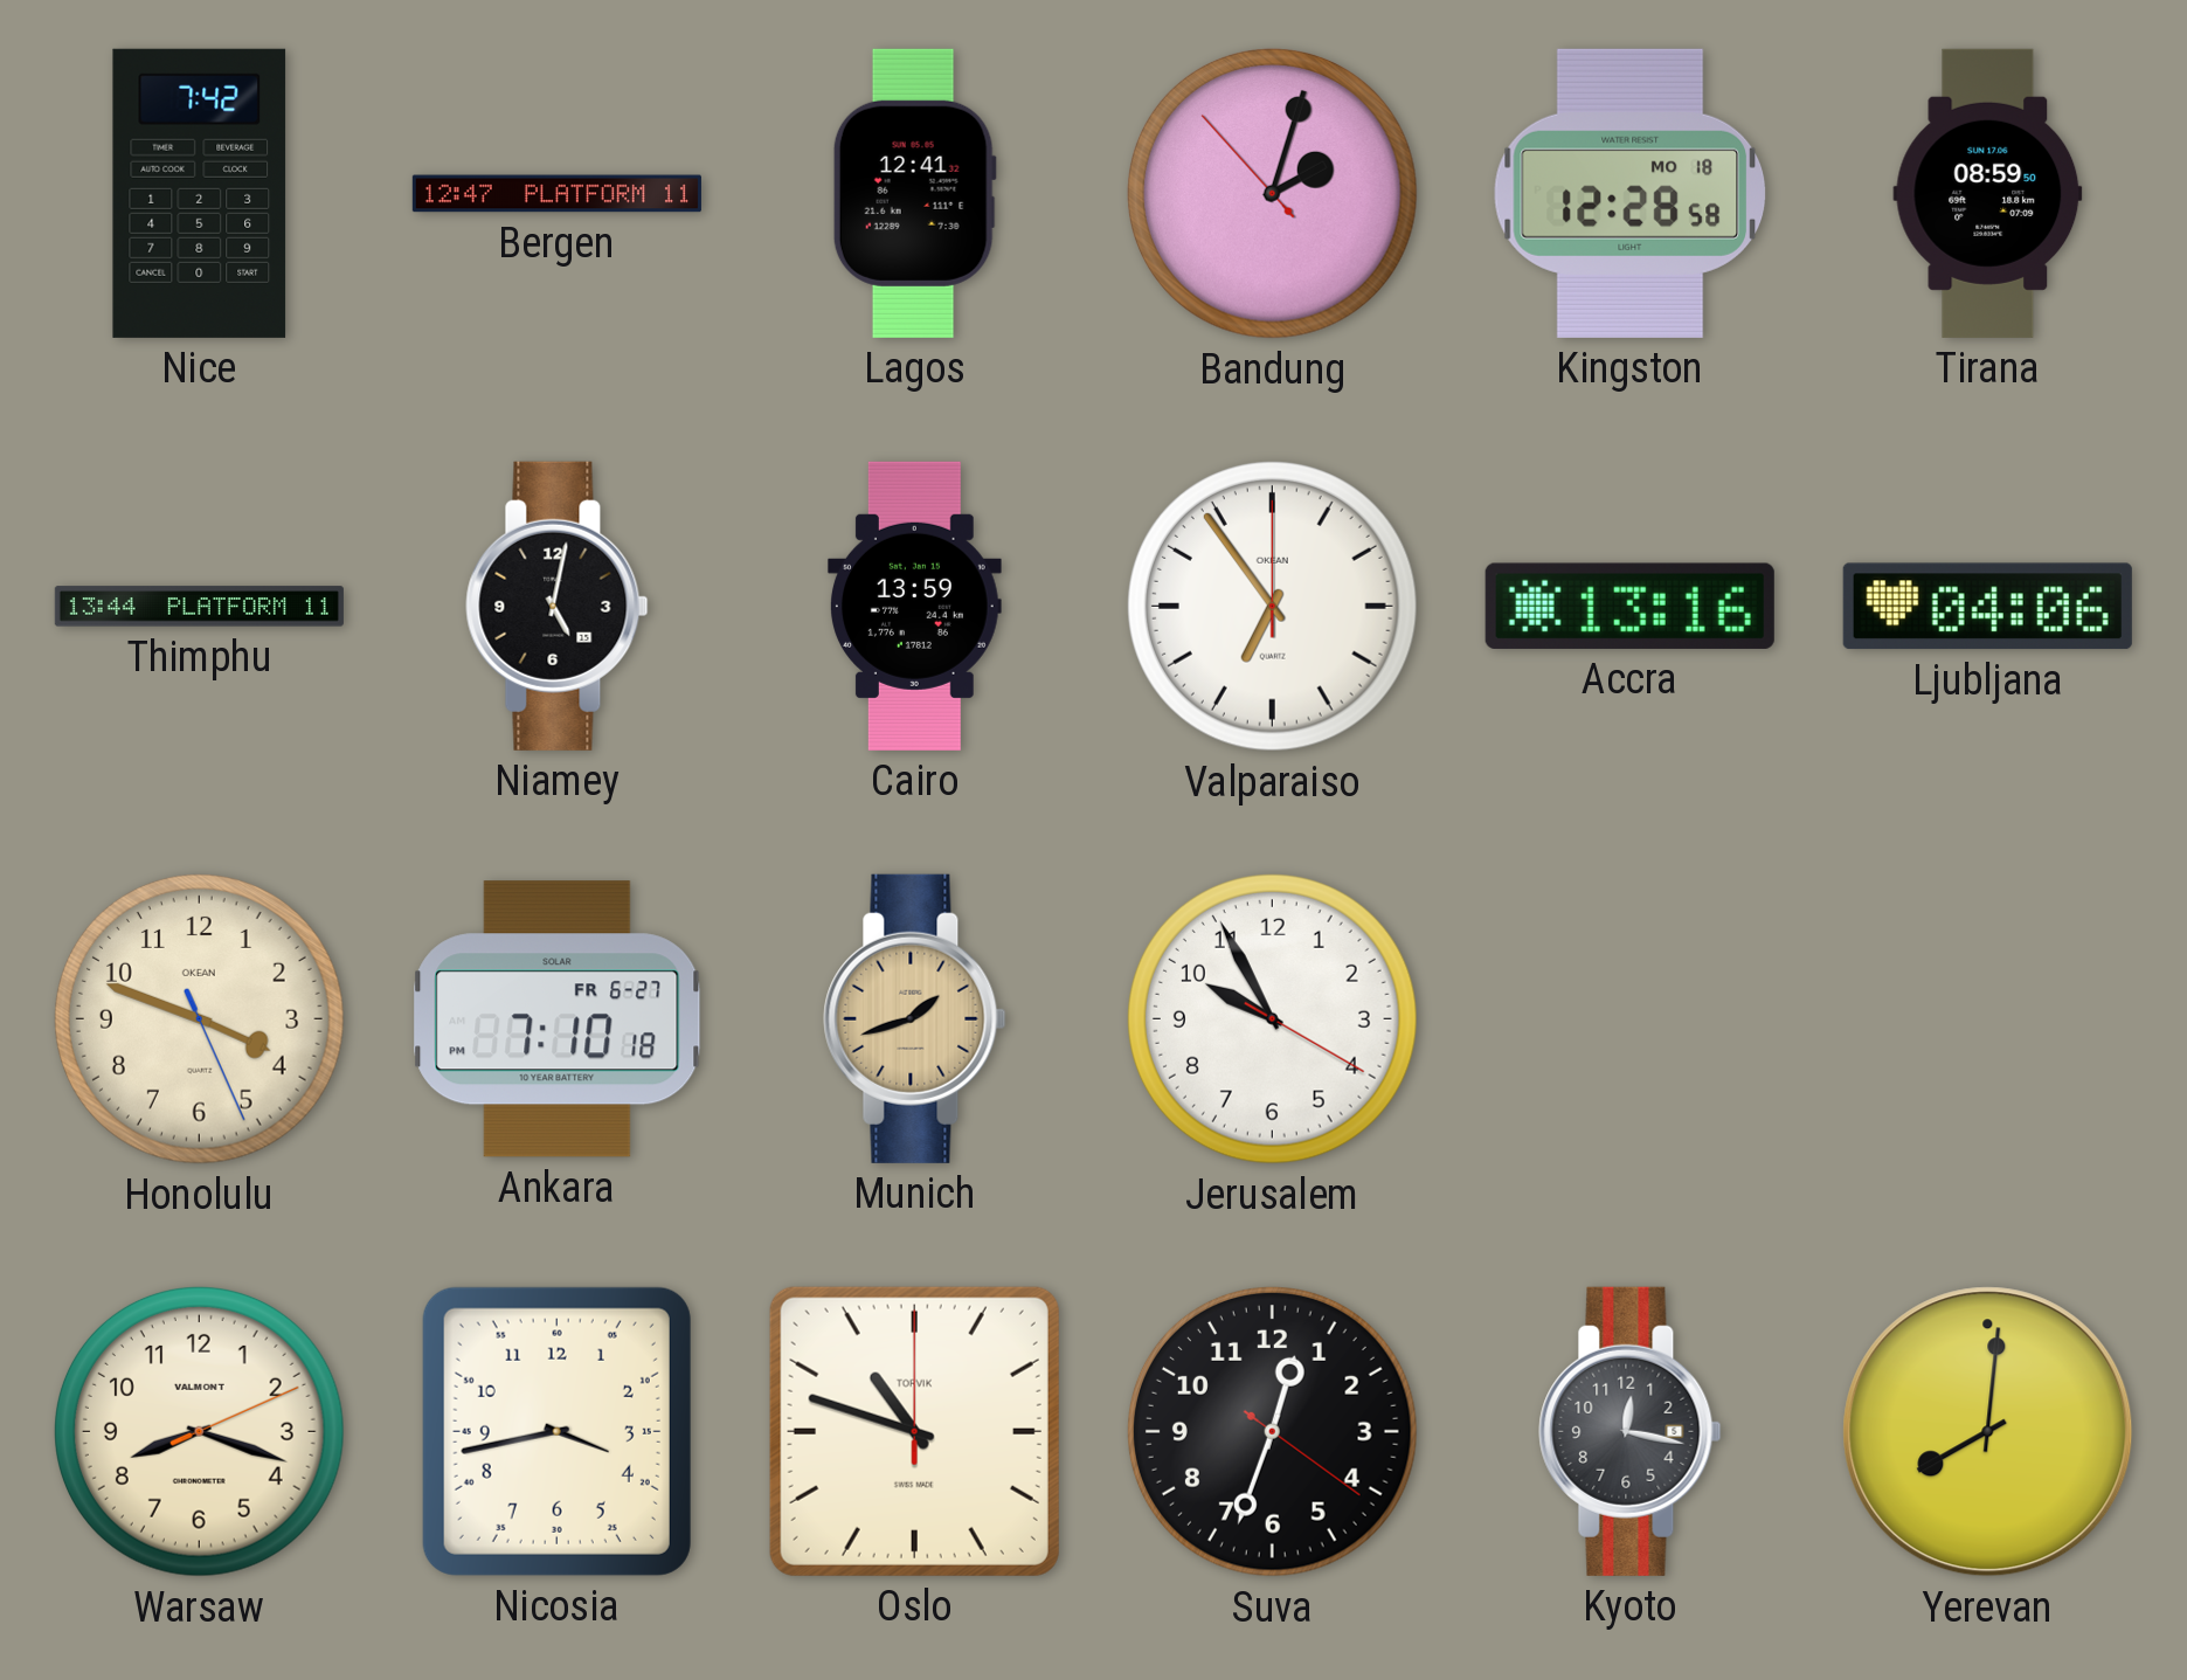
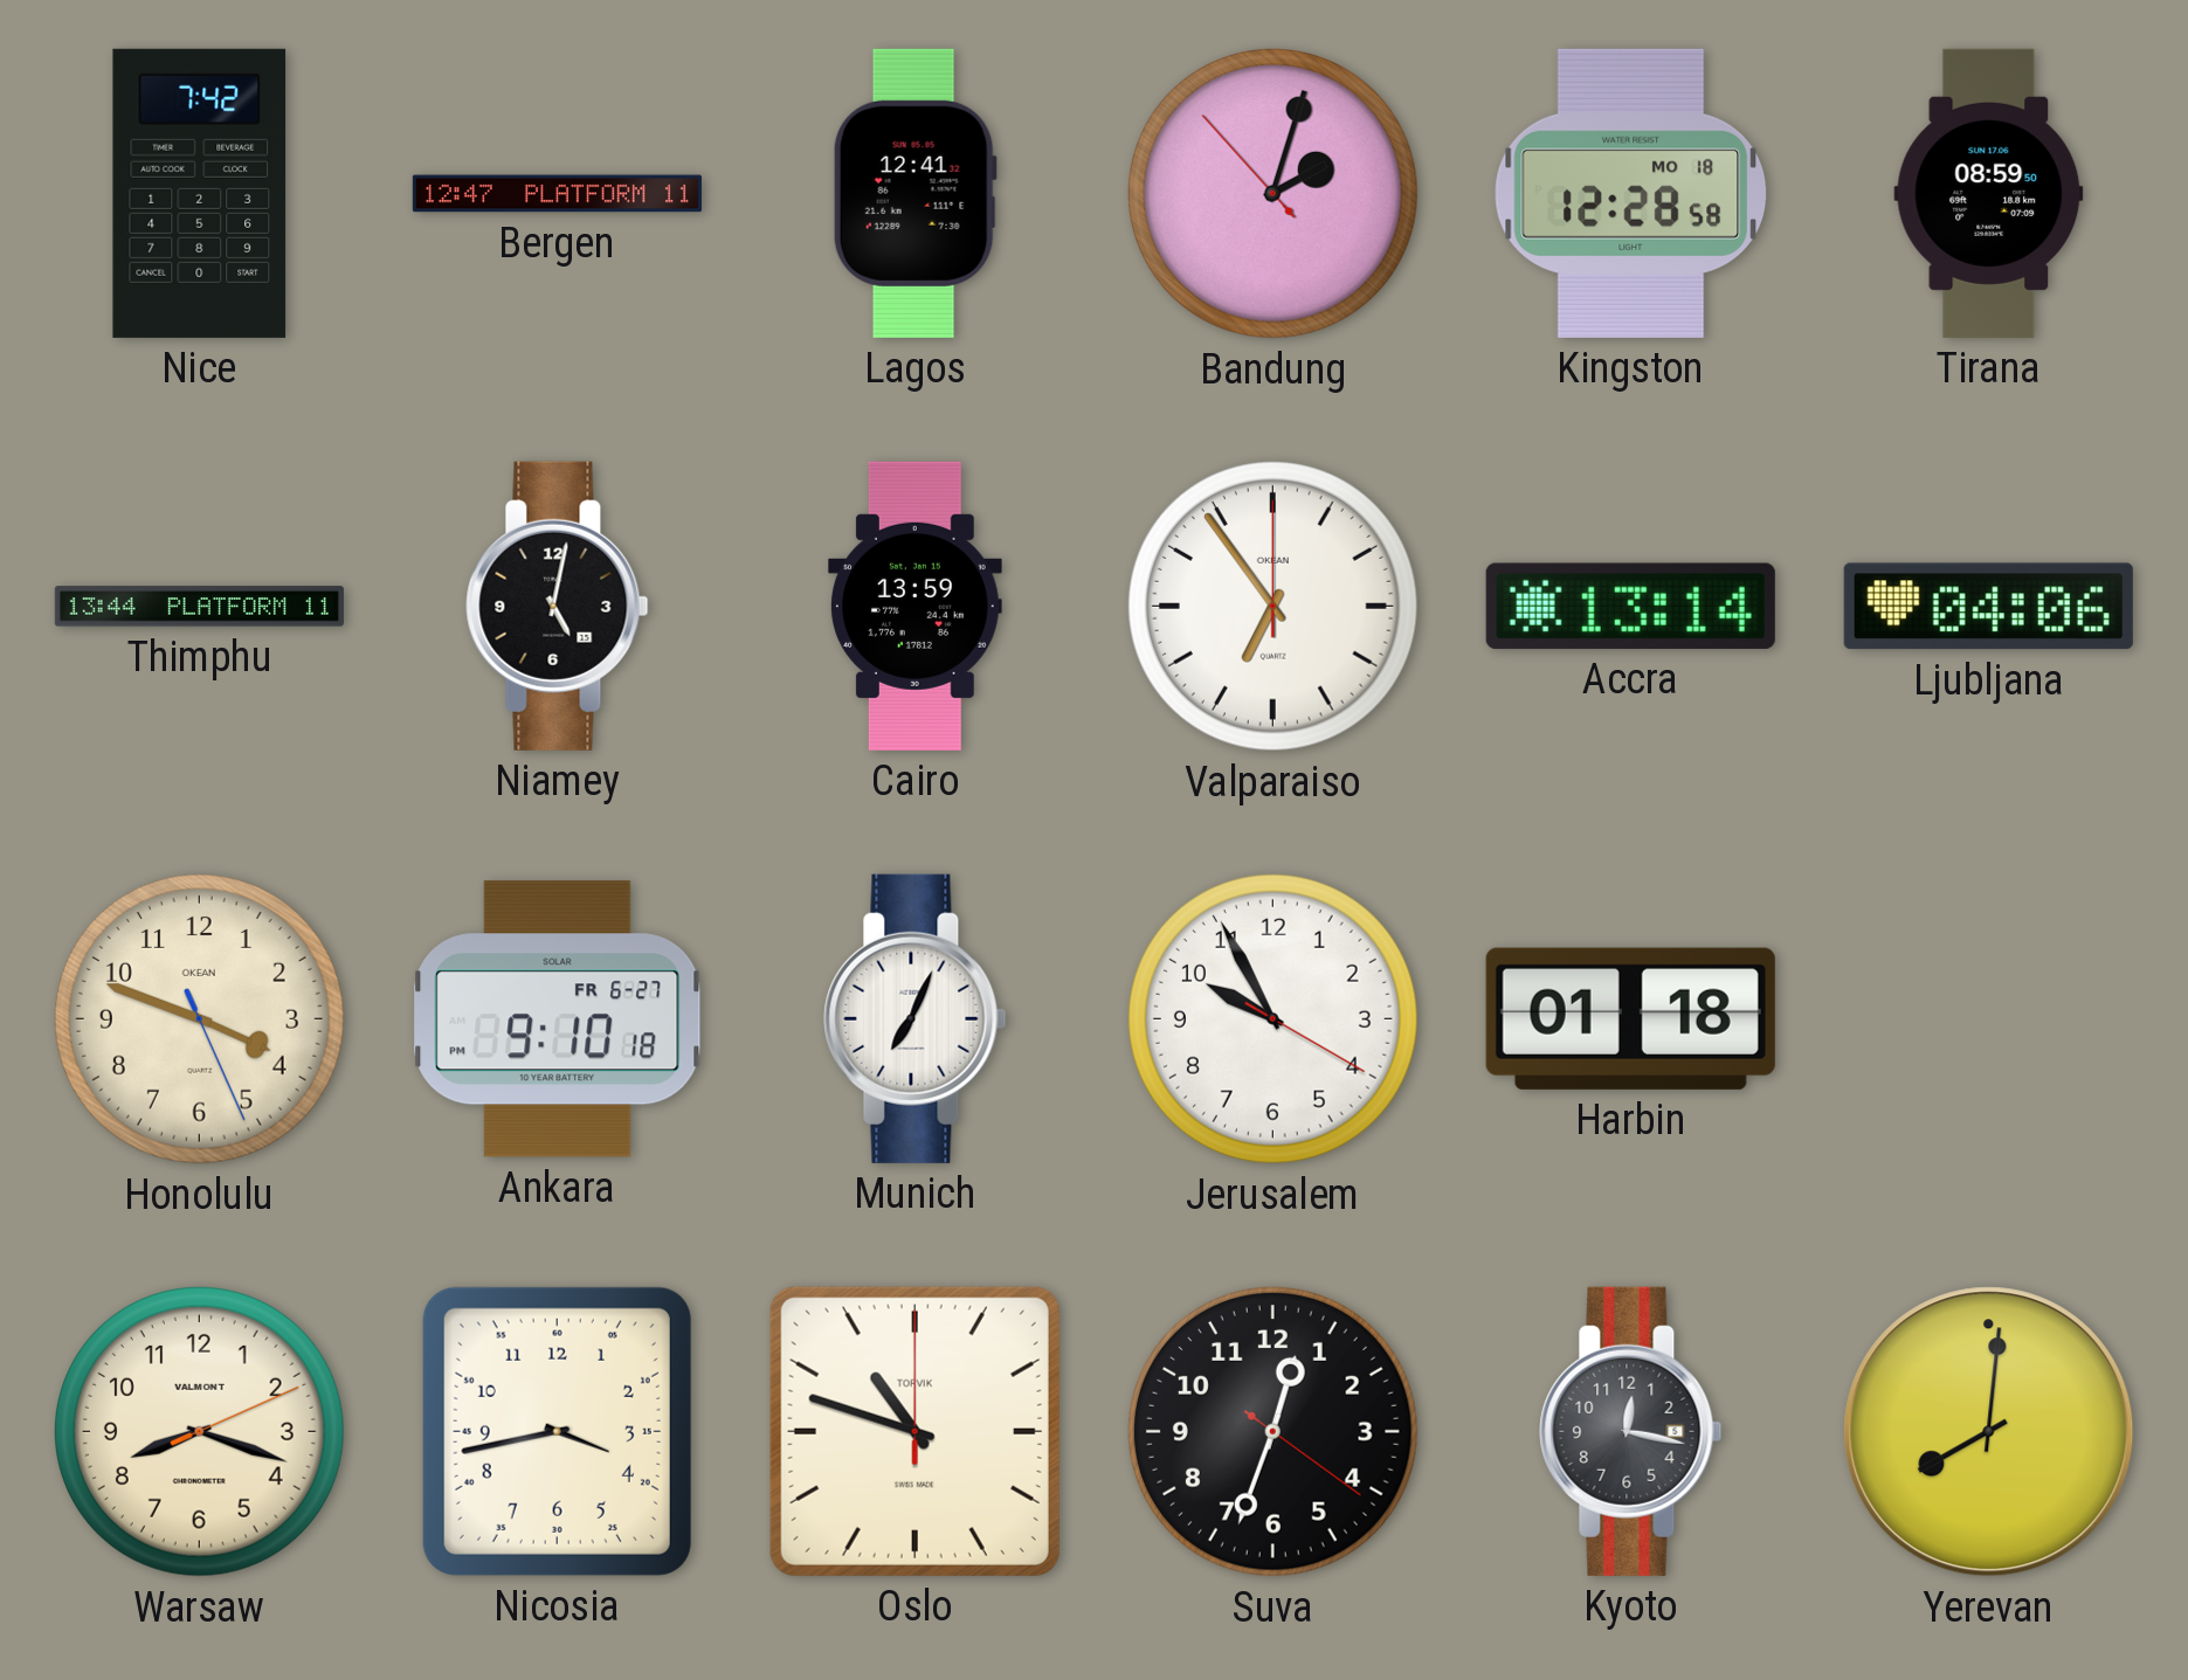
Accra: 13:16 -> 13:14 (1630, 606)
Ankara: 7:10 -> 9:10 (558, 1019)
Munich: 1:42 -> 7:04 (916, 1018)
Munich dial: champagne -> white (916, 1018)
Harbin: none -> 01:18 (1630, 1018)
